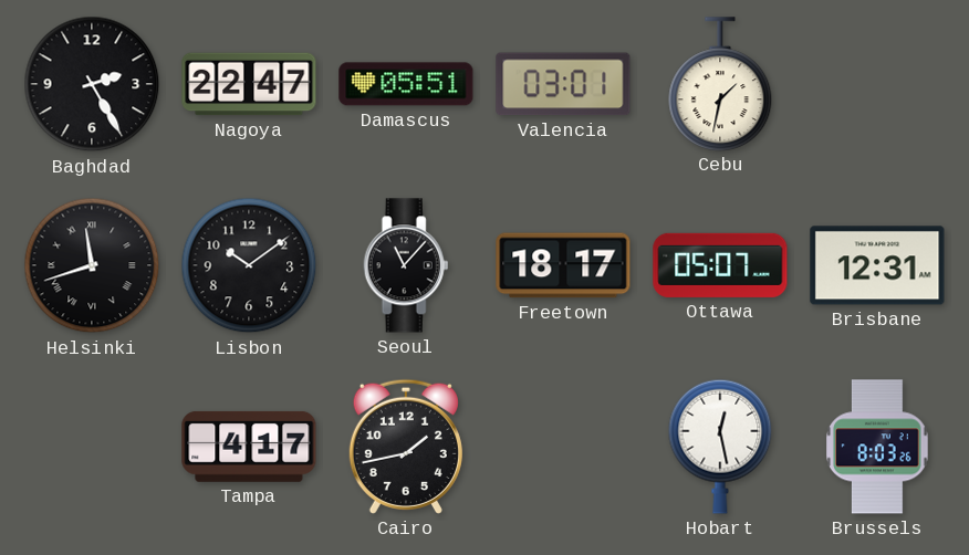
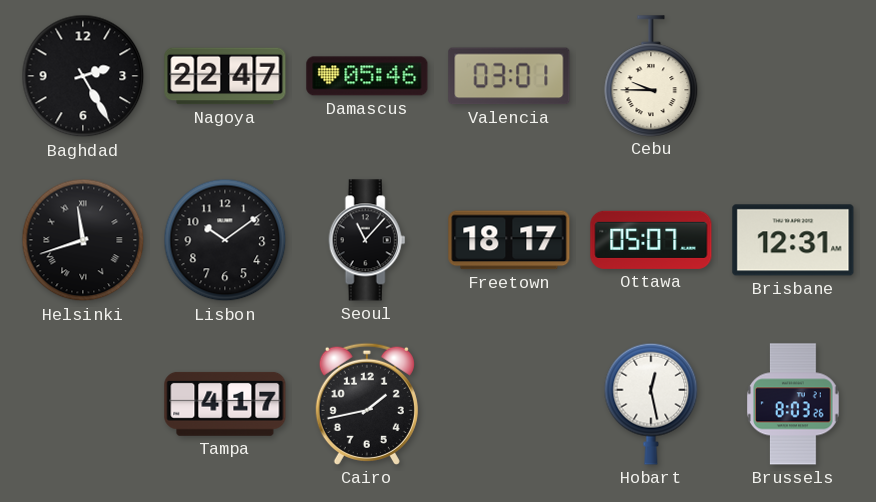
Damascus: 05:51 -> 05:46 (367, 76)
Cebu: 1:32 -> 9:45 (651, 76)
